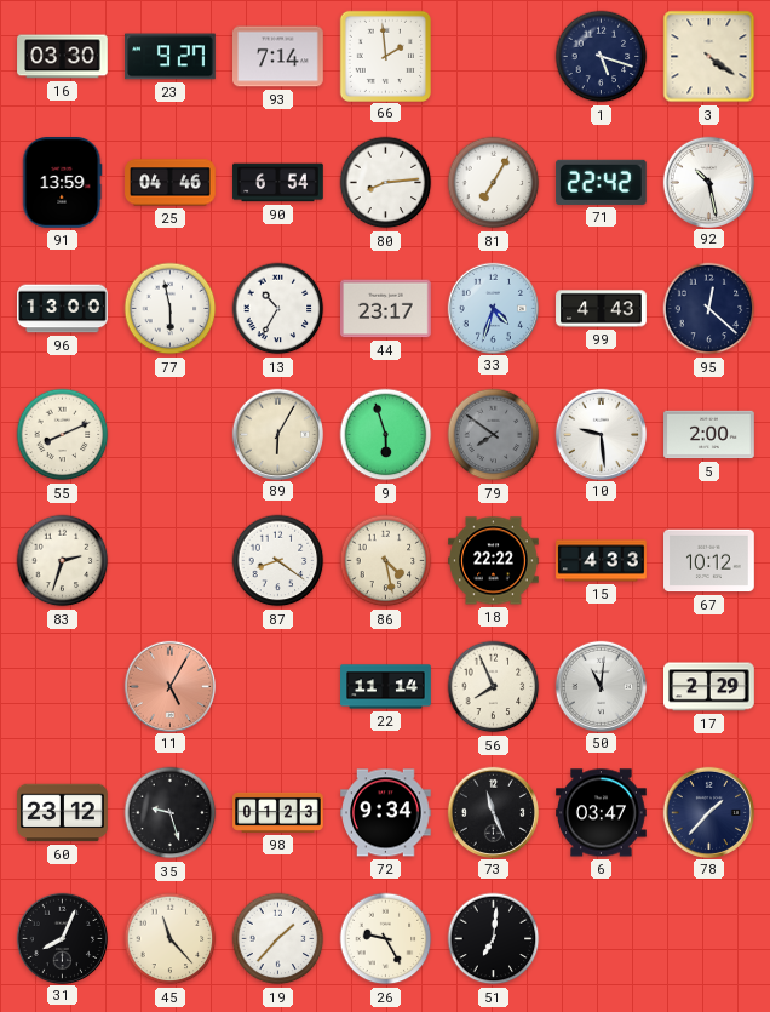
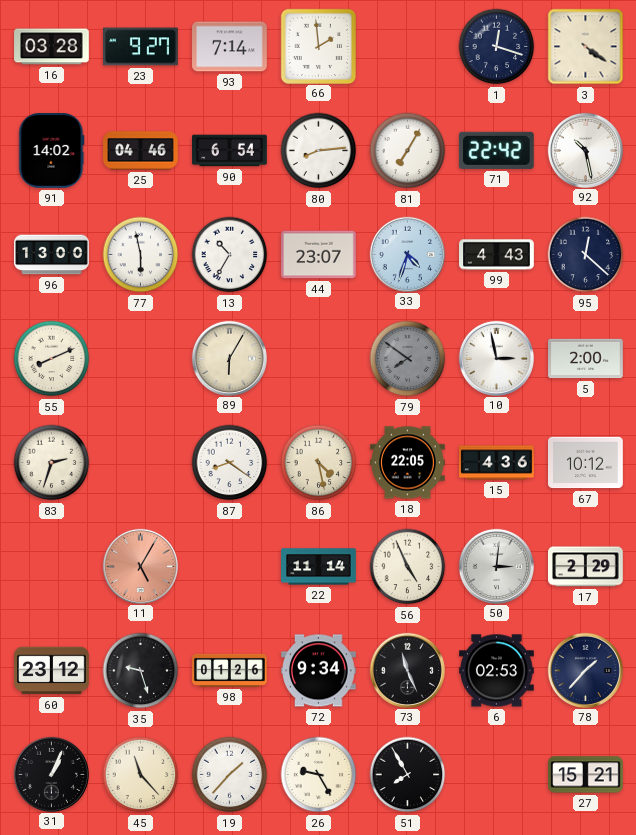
16: 03:30 -> 03:28 (52, 47)
1: 5:18 -> 12:18 (497, 47)
91: 13:59 -> 14:02 (51, 151)
44: 23:17 -> 23:07 (319, 255)
9: 5:57 -> none (386, 435)
10: 9:29 -> 2:58 (496, 358)
18: 22:22 -> 22:05 (408, 463)
15: 4:33 -> 4:36 (497, 463)
56: 7:56 -> 4:56 (408, 567)
50: 11:01 -> 3:01 (496, 566)
98: 01:23 -> 01:26 (230, 670)
6: 03:47 -> 02:53 (497, 671)
31: 8:04 -> 1:04 (51, 774)
51: 7:01 -> 7:55 (408, 775)
27: none -> 15:21 (586, 775)
